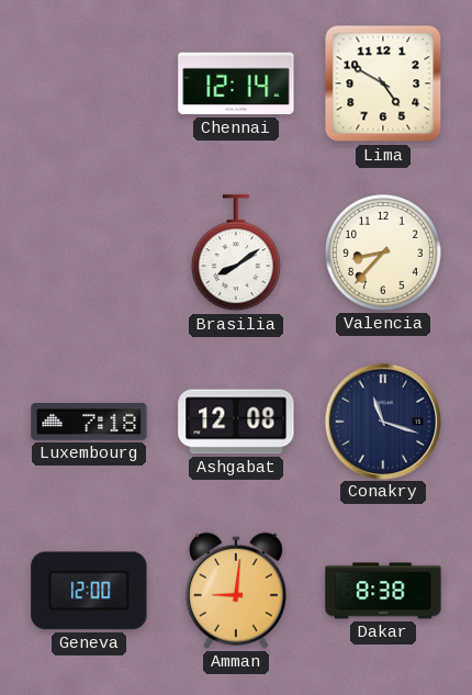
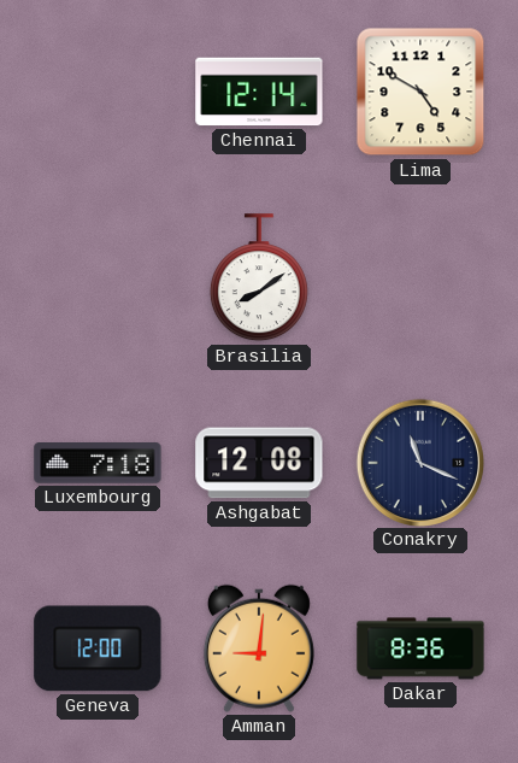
Valencia: 8:37 -> none (383, 253)
Conakry: 11:18 -> 11:19 (419, 462)
Dakar: 8:38 -> 8:36 (420, 648)
